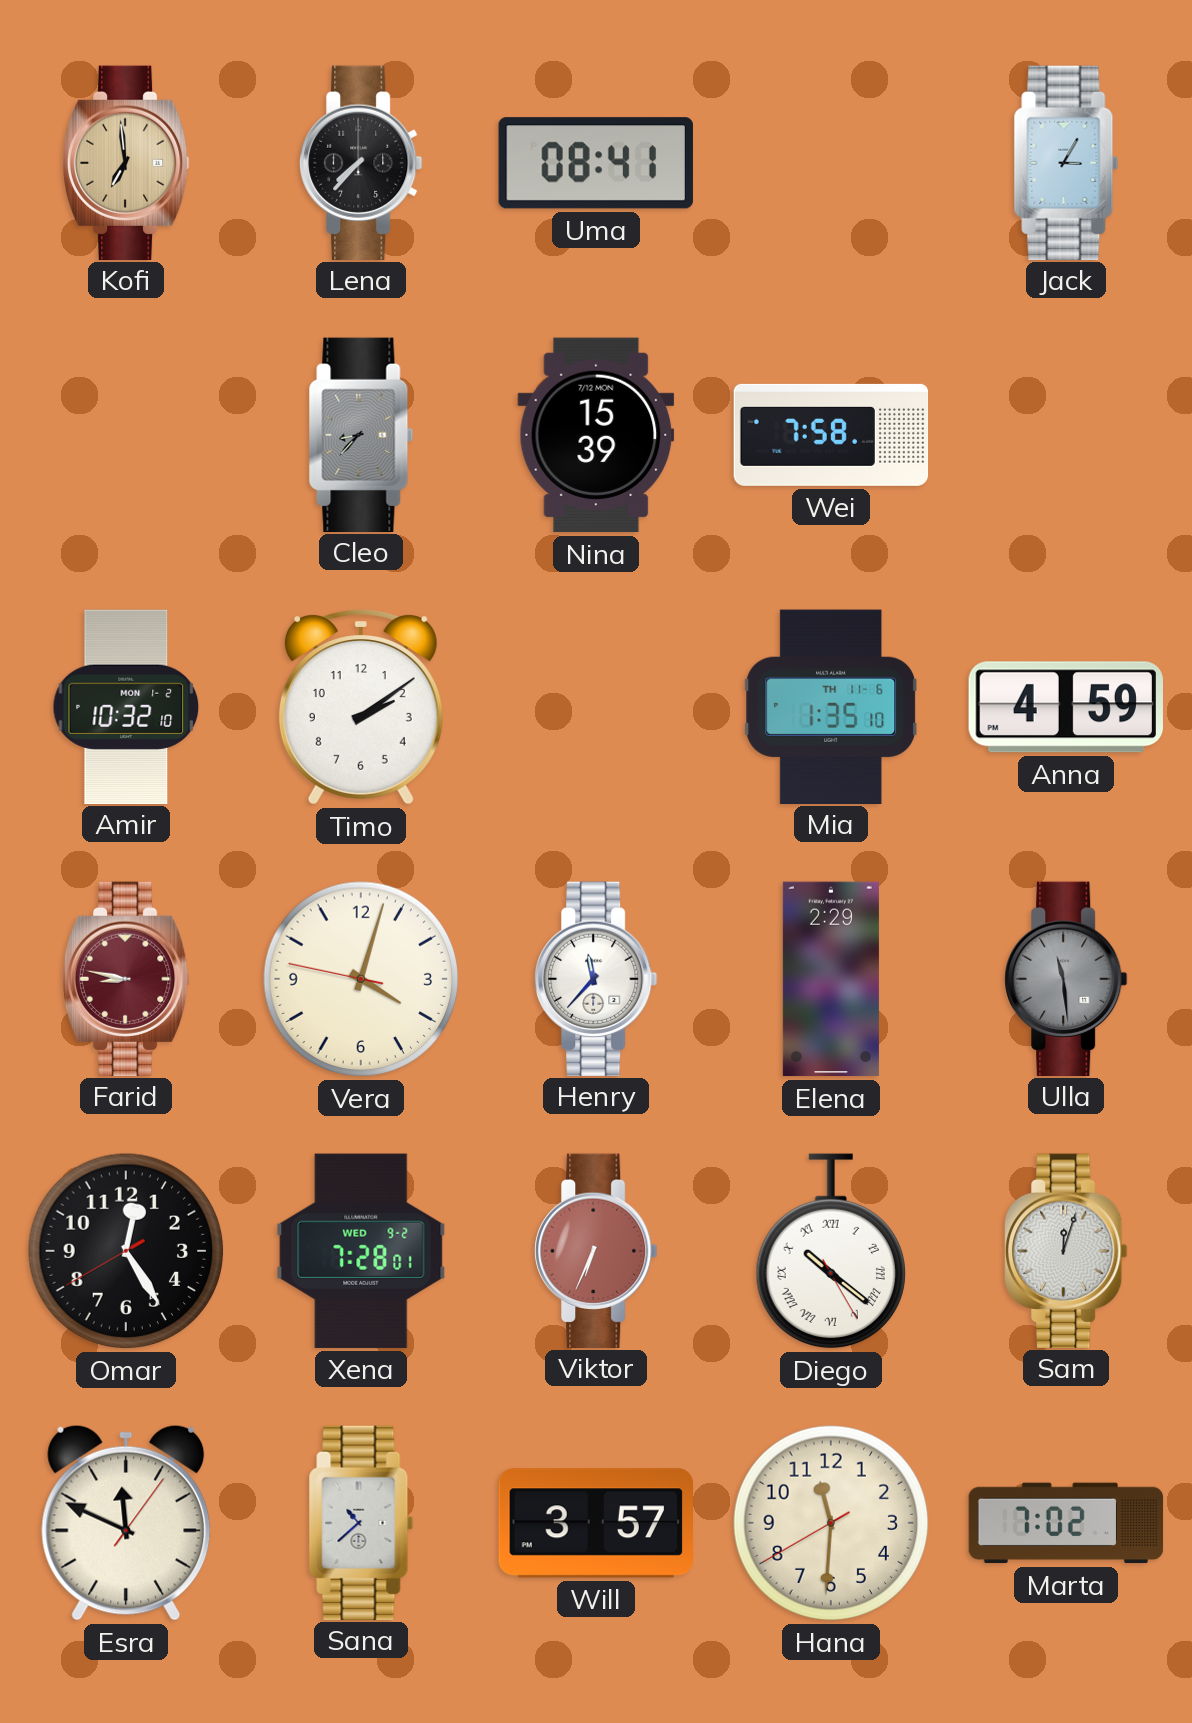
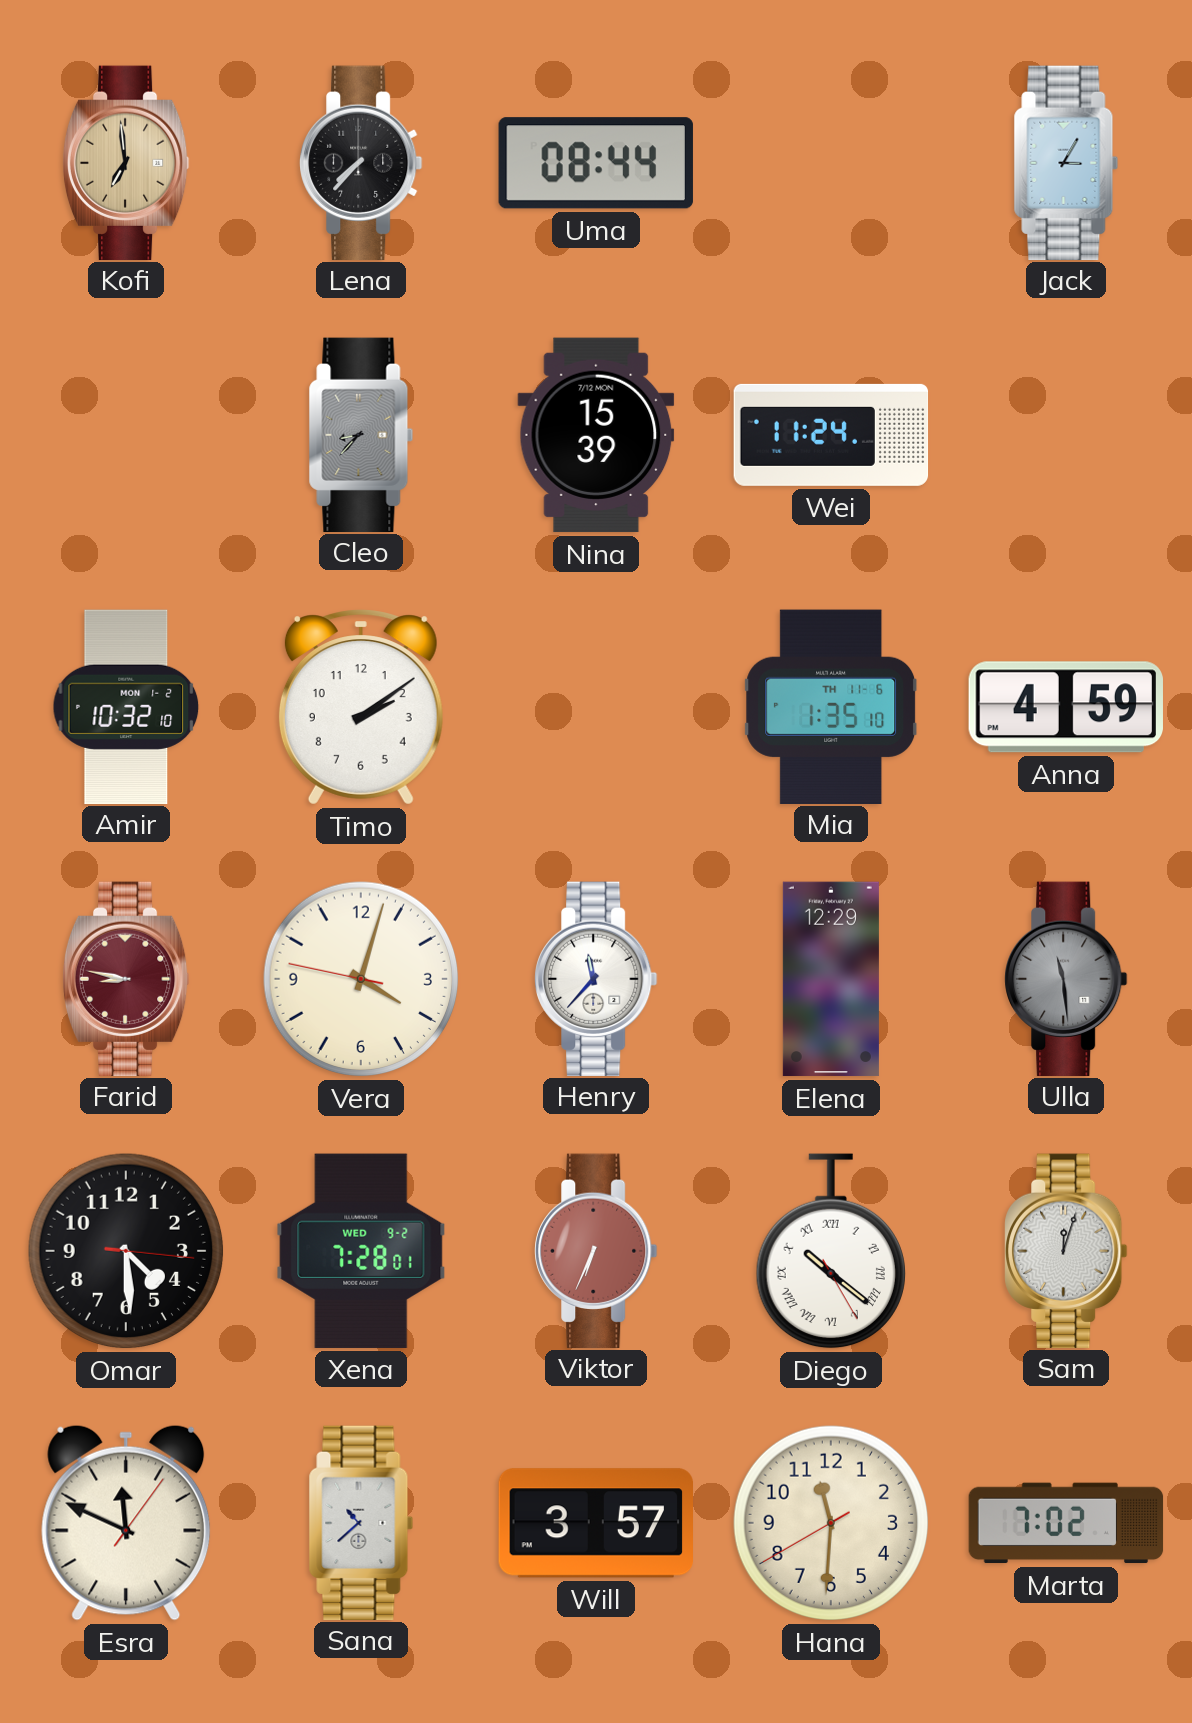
Uma: 08:41 -> 08:44 (596, 163)
Wei: 7:58 -> 11:24 (831, 435)
Elena: 2:29 -> 12:29 (831, 979)
Omar: 12:24 -> 4:29 (126, 1251)
